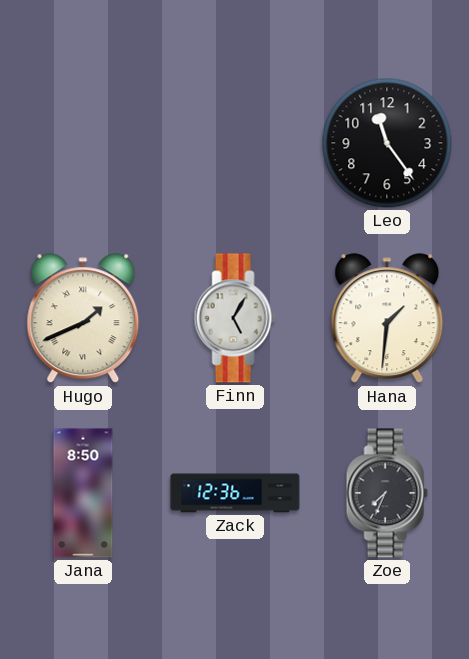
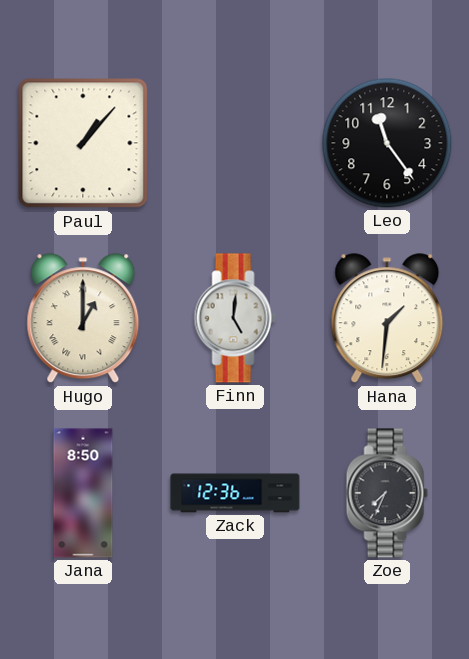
Paul: none -> 1:07 (83, 143)
Hugo: 1:41 -> 1:00 (83, 319)
Finn: 5:05 -> 5:01 (235, 318)
